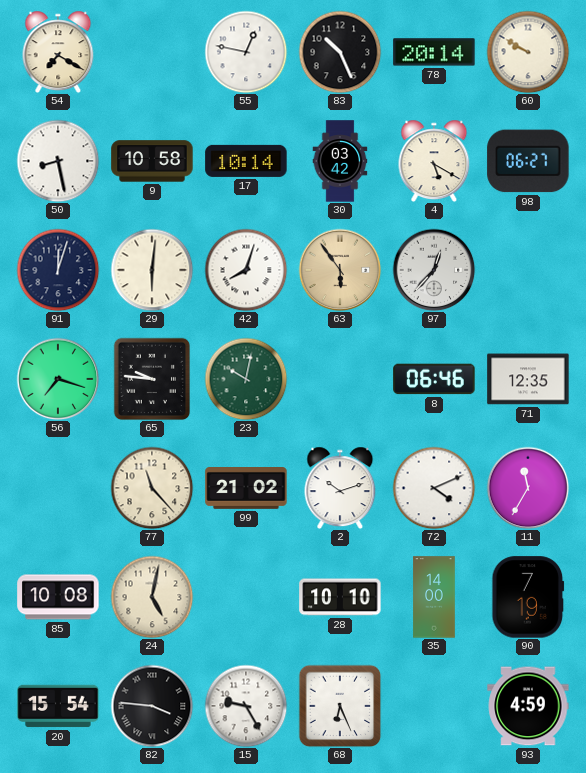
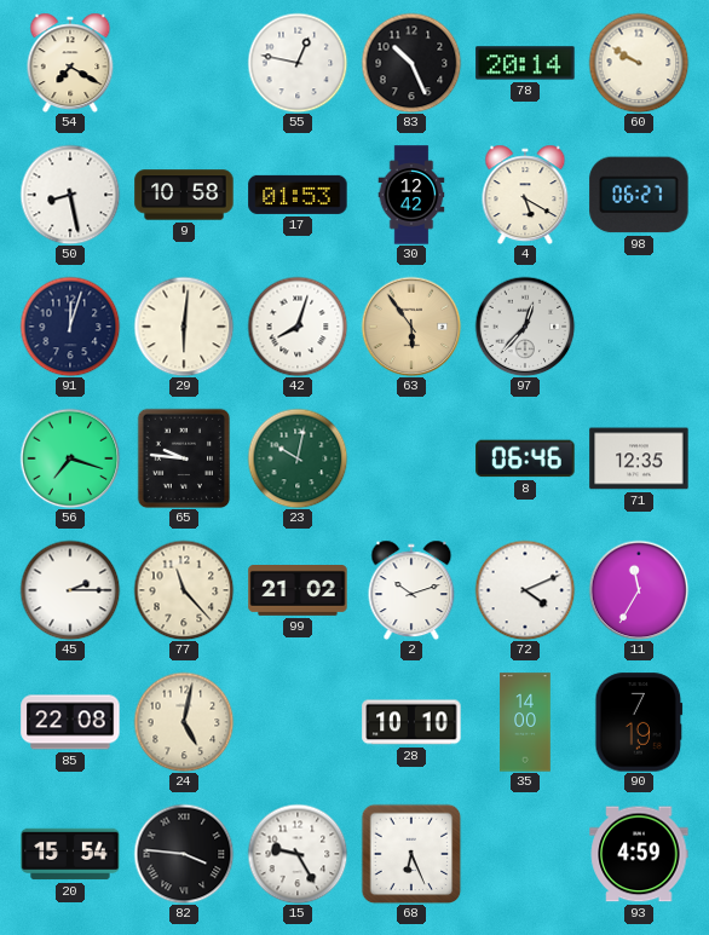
17: 10:14 -> 01:53 (298, 195)
30: 03:42 -> 12:42 (411, 195)
45: none -> 2:15 (70, 590)
85: 10:08 -> 22:08 (70, 722)
